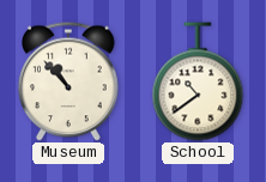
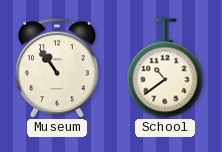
Museum: 10:53 -> 10:54 (58, 68)
